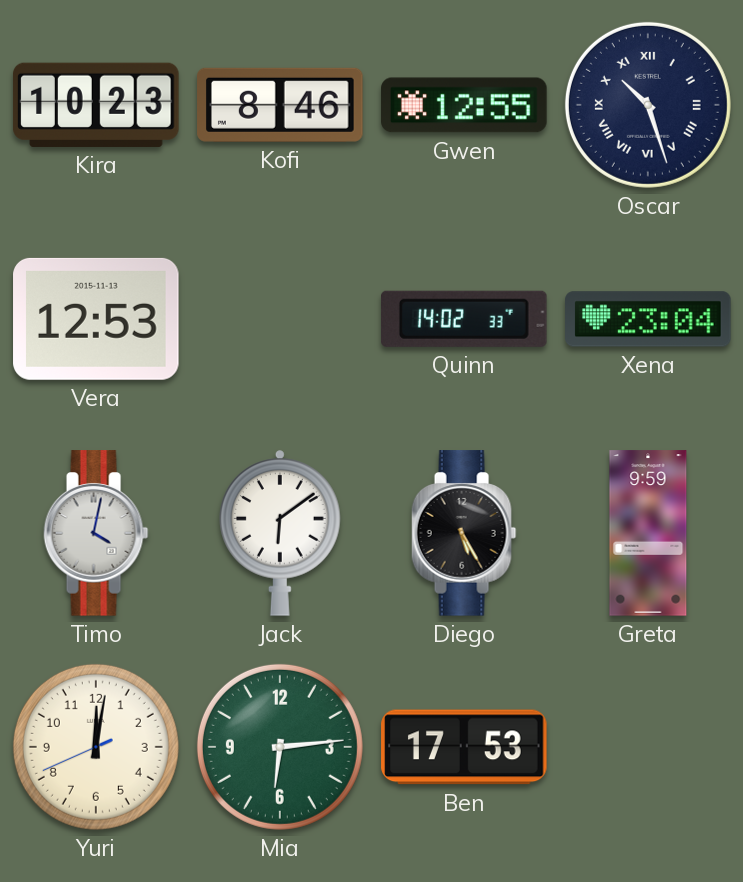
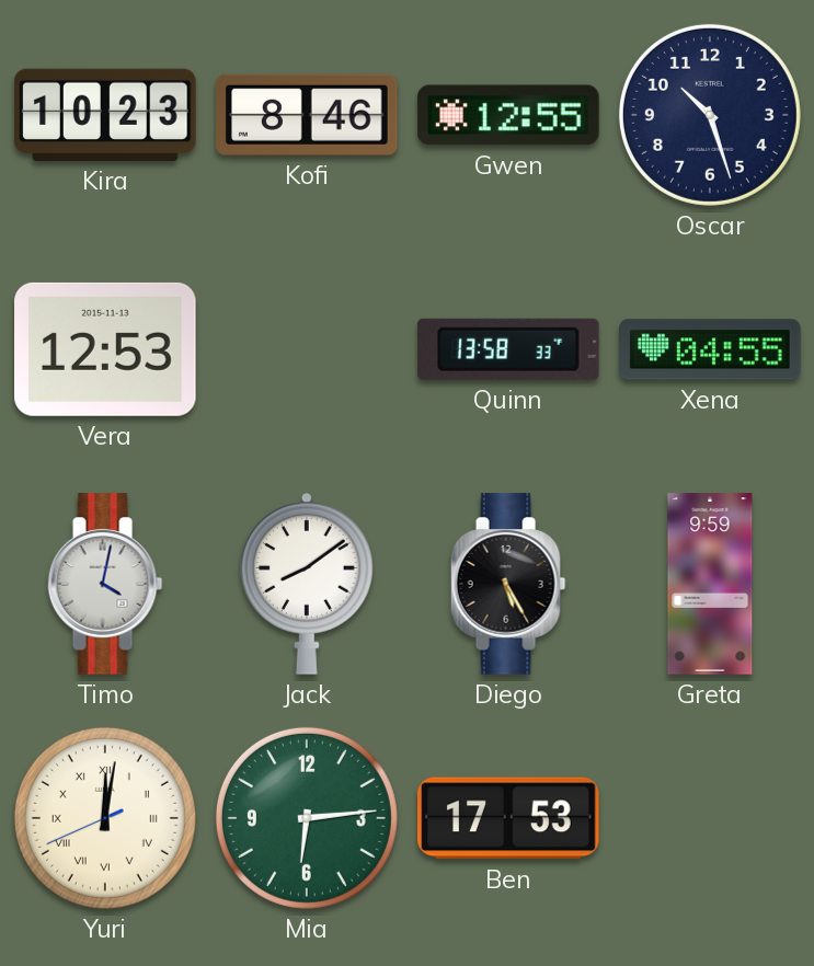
Oscar numerals: Roman -> Arabic (710, 115)
Quinn: 14:02 -> 13:58 (509, 349)
Xena: 23:04 -> 04:55 (710, 349)
Jack: 6:09 -> 8:09 (308, 584)
Yuri numerals: Arabic -> Roman (105, 818)
